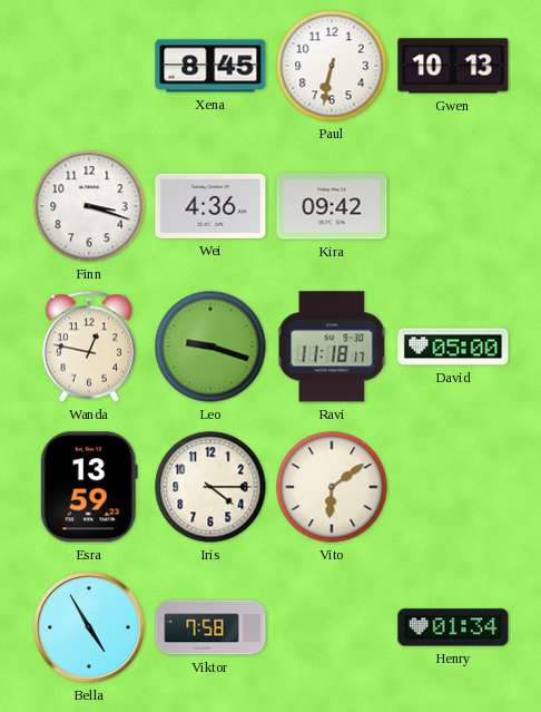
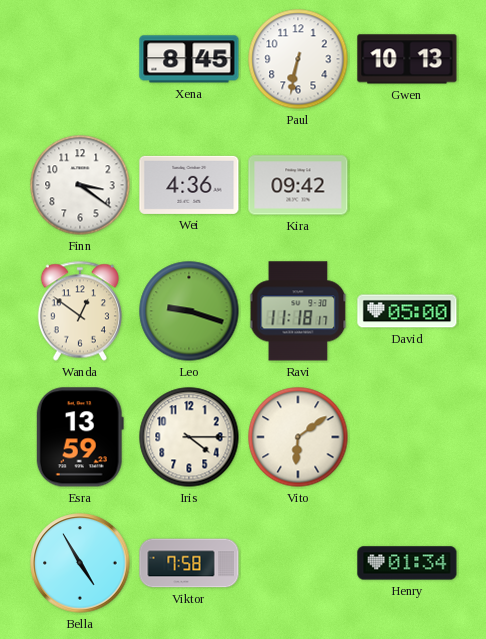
Finn: 3:18 -> 3:21 (80, 185)
Wanda: 12:47 -> 12:51 (80, 311)
